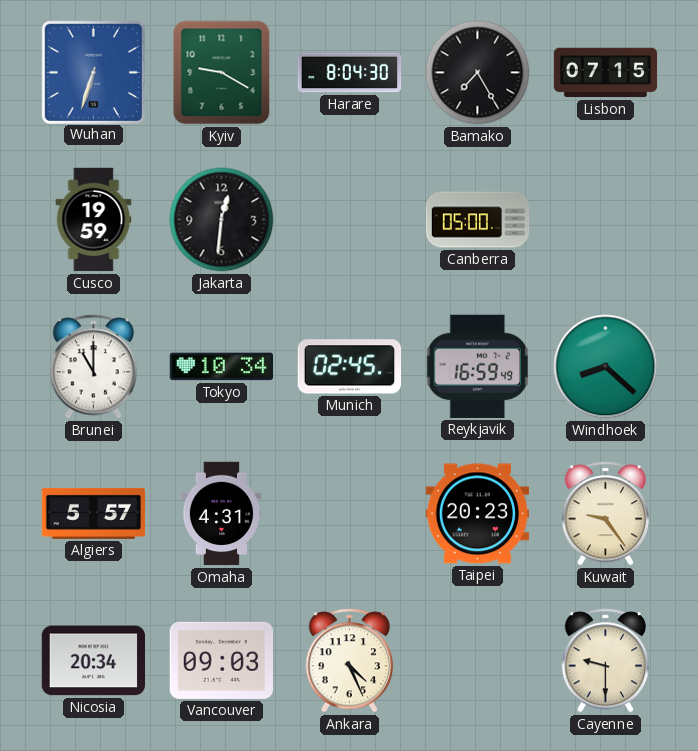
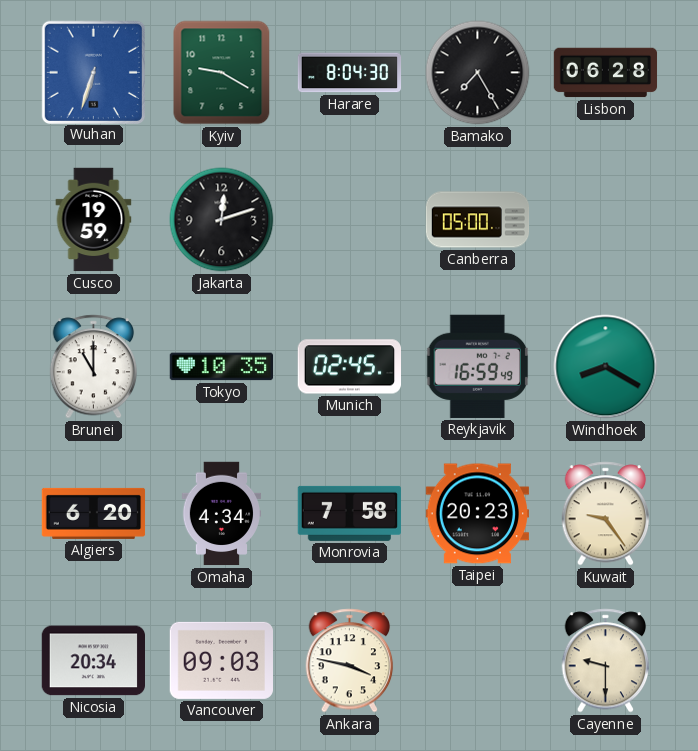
Lisbon: 07:15 -> 06:28 (606, 73)
Jakarta: 12:31 -> 12:12 (222, 220)
Tokyo: 10:34 -> 10:35 (221, 367)
Windhoek: 8:22 -> 8:20 (606, 367)
Algiers: 5:57 -> 6:20 (94, 513)
Omaha: 4:31 -> 4:34 (222, 514)
Monrovia: none -> 7:58 (349, 513)
Ankara: 4:26 -> 3:47 (350, 661)
